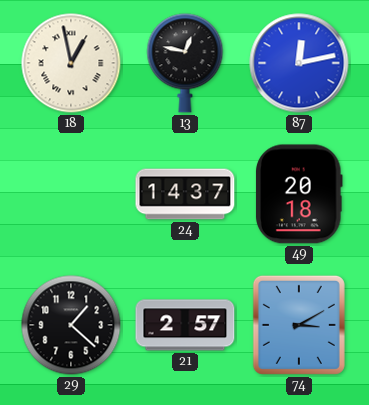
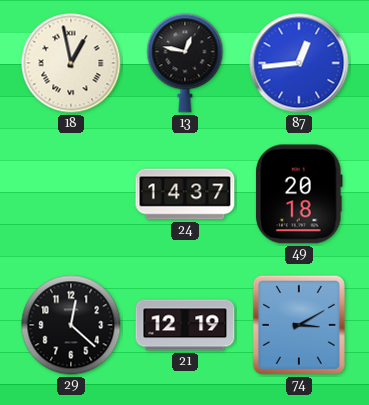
87: 12:13 -> 12:44 (299, 63)
29: 1:22 -> 12:22 (71, 325)
21: 2:57 -> 12:19 (185, 325)
